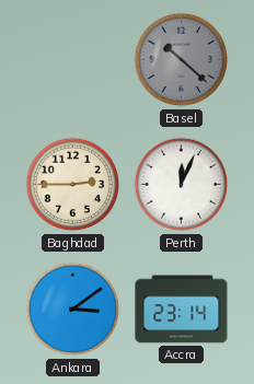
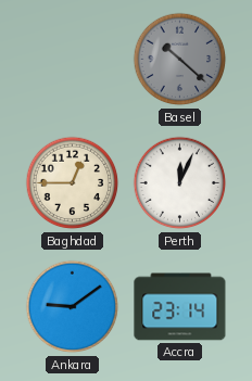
Baghdad: 2:45 -> 12:45 (73, 183)
Ankara: 3:09 -> 9:09 (73, 307)
